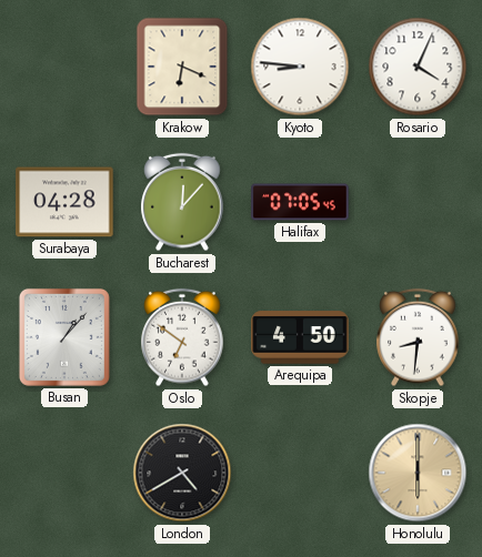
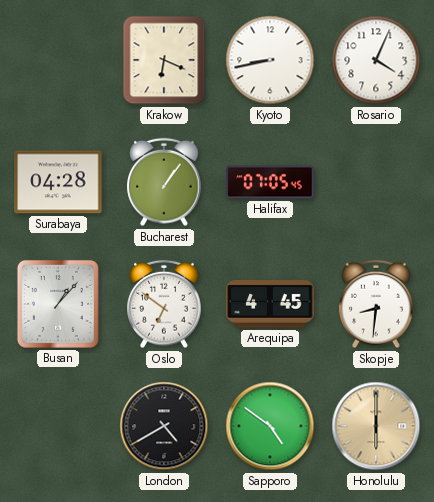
Kyoto: 8:46 -> 8:43 (270, 60)
Bucharest: 12:07 -> 1:06 (164, 182)
Arequipa: 4:50 -> 4:45 (270, 304)
Sapporo: none -> 4:51 (270, 426)
